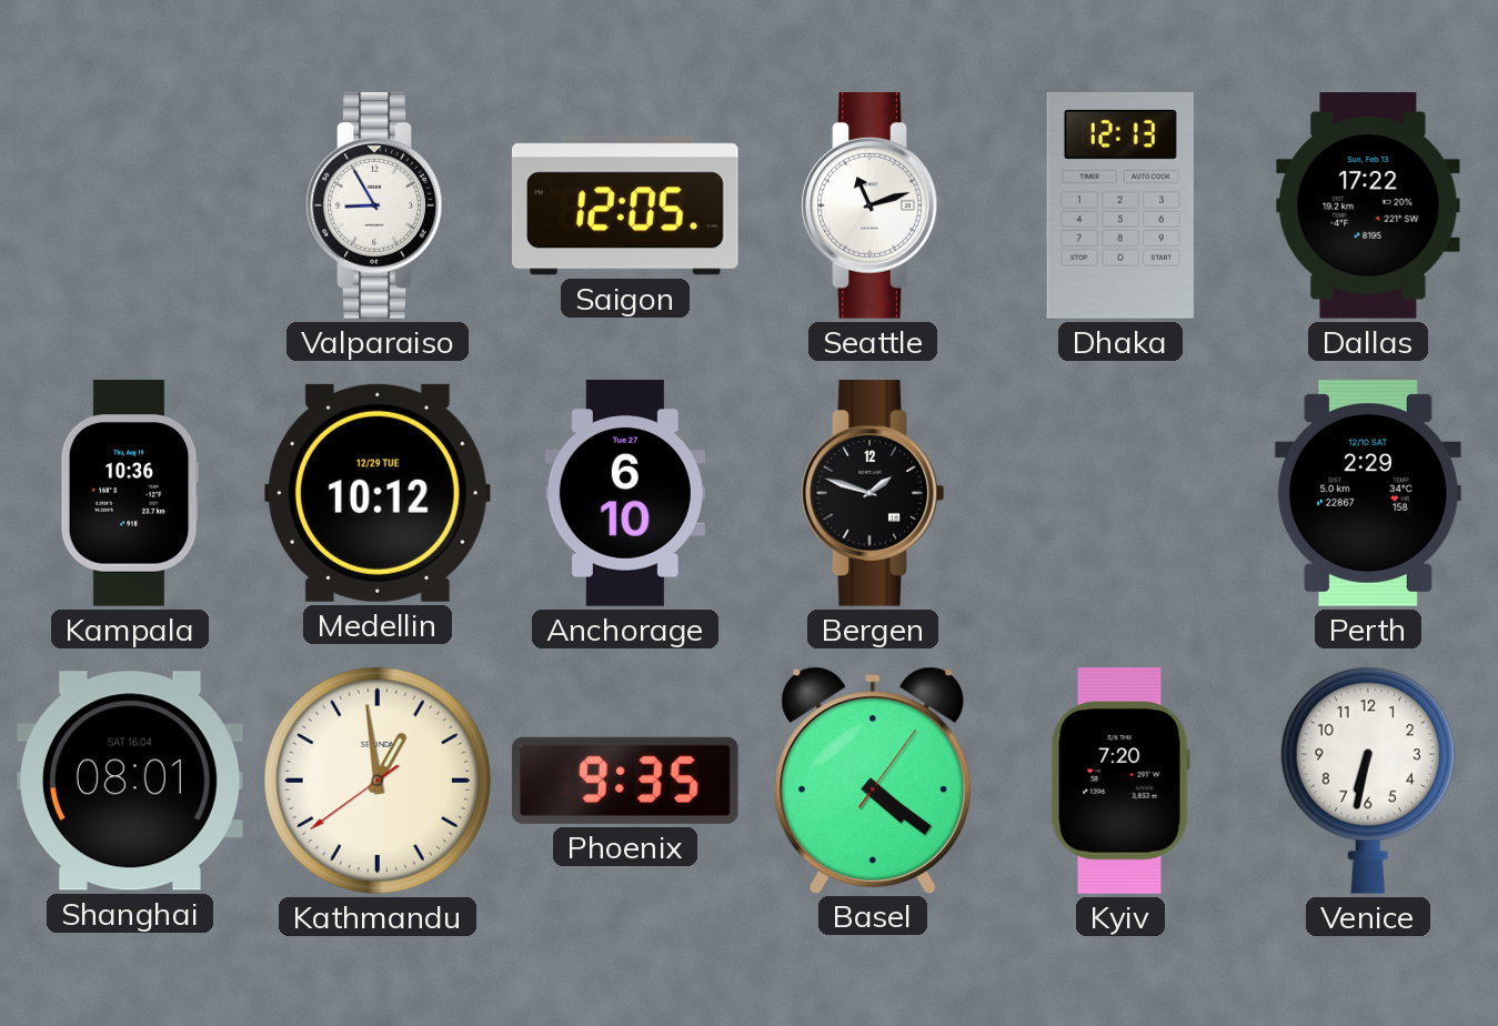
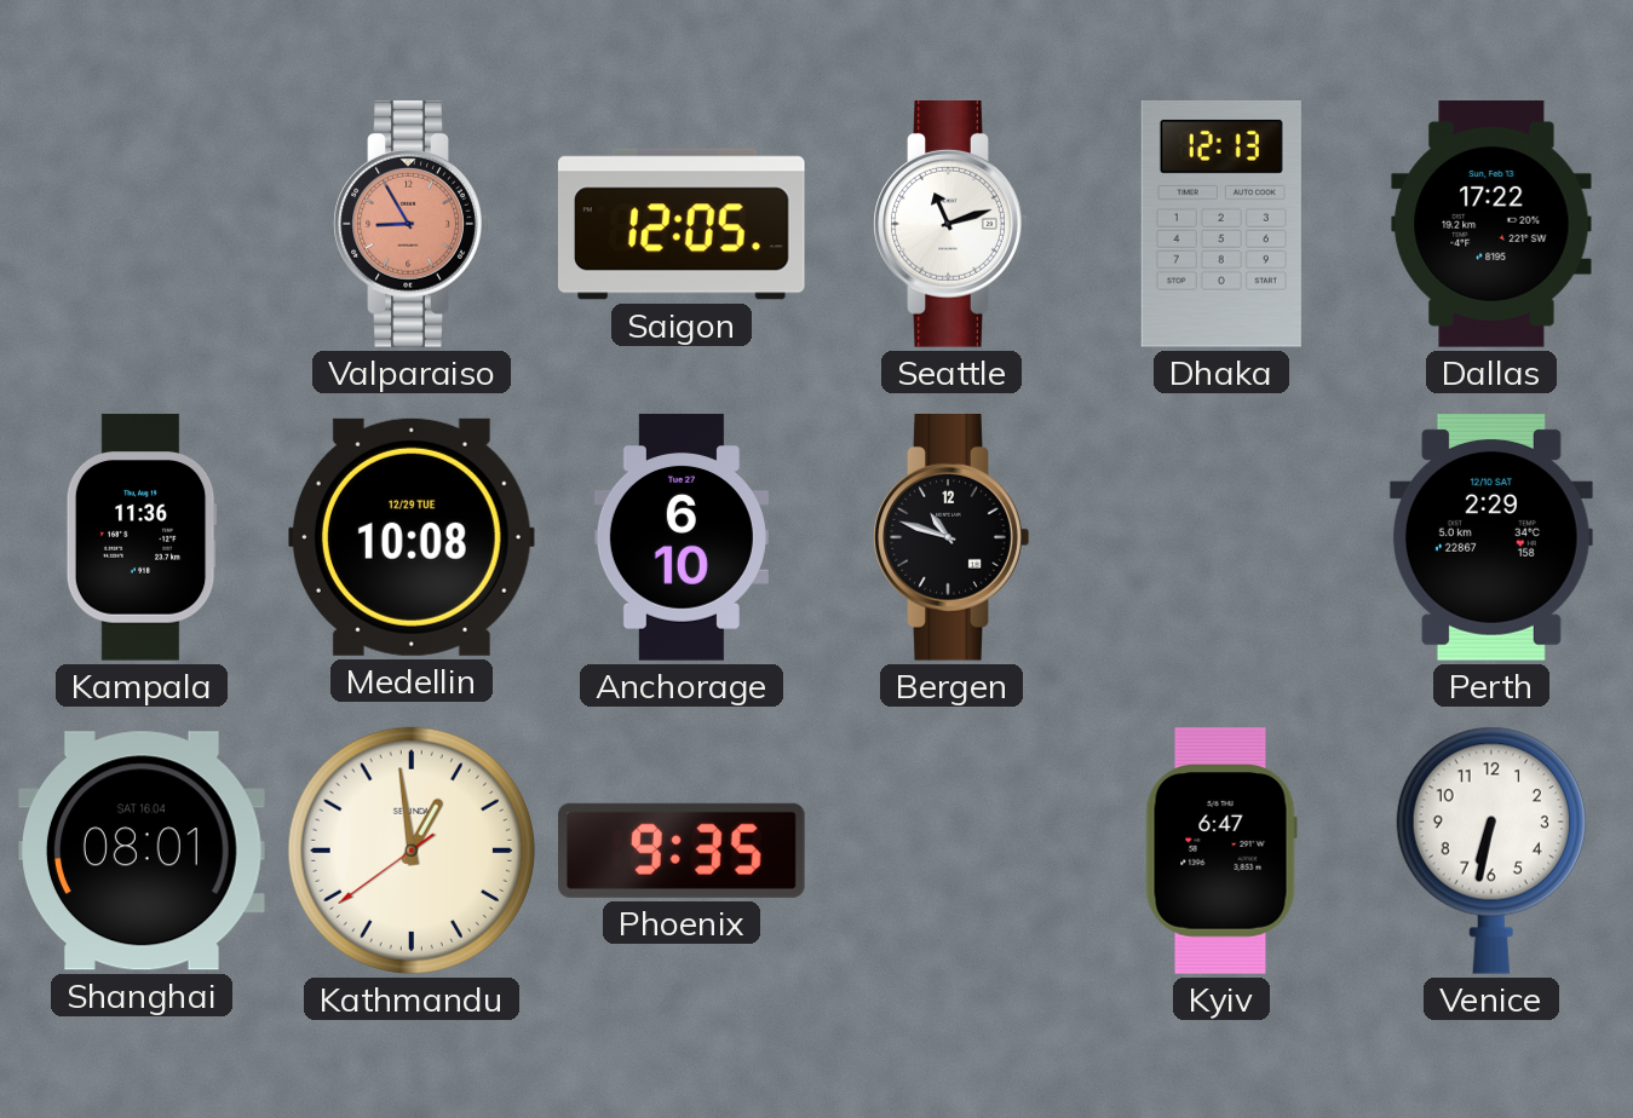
Valparaiso dial: white -> salmon (412, 225)
Kampala: 10:36 -> 11:36 (142, 537)
Medellin: 10:12 -> 10:08 (412, 537)
Bergen: 1:48 -> 10:48 (951, 538)
Basel: 4:21 -> none (873, 779)
Kyiv: 7:20 -> 6:47 (1221, 851)
